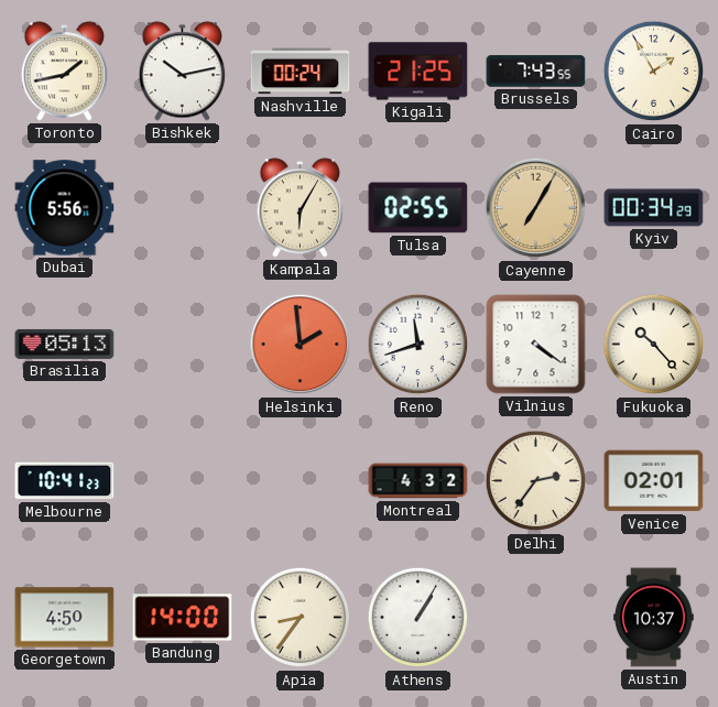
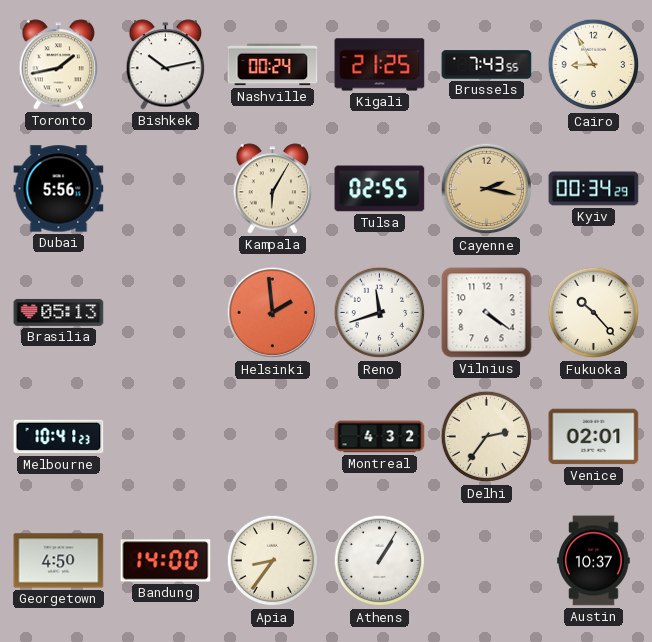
Cairo: 1:55 -> 8:55 (594, 65)
Cayenne: 7:05 -> 2:17 (487, 189)
